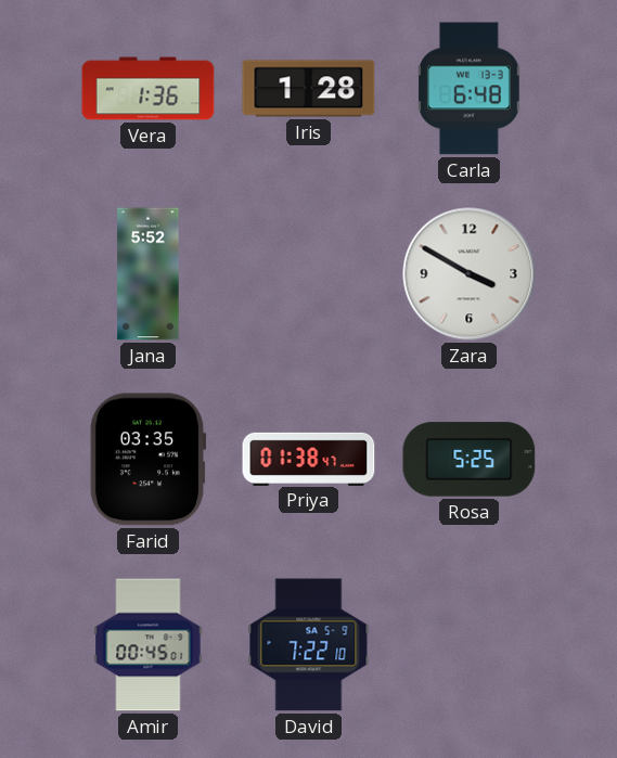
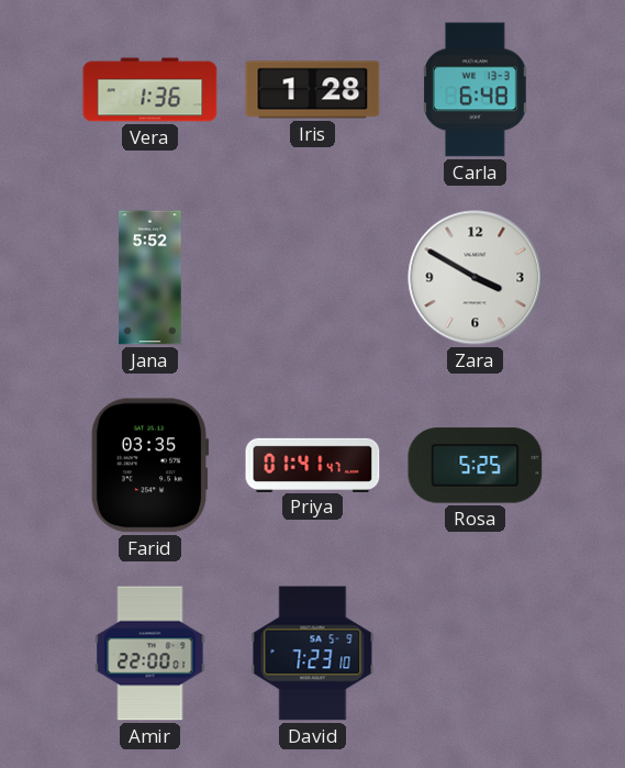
Priya: 01:38 -> 01:41 (313, 465)
Amir: 00:45 -> 22:00 (150, 654)
David: 7:22 -> 7:23 (313, 654)
